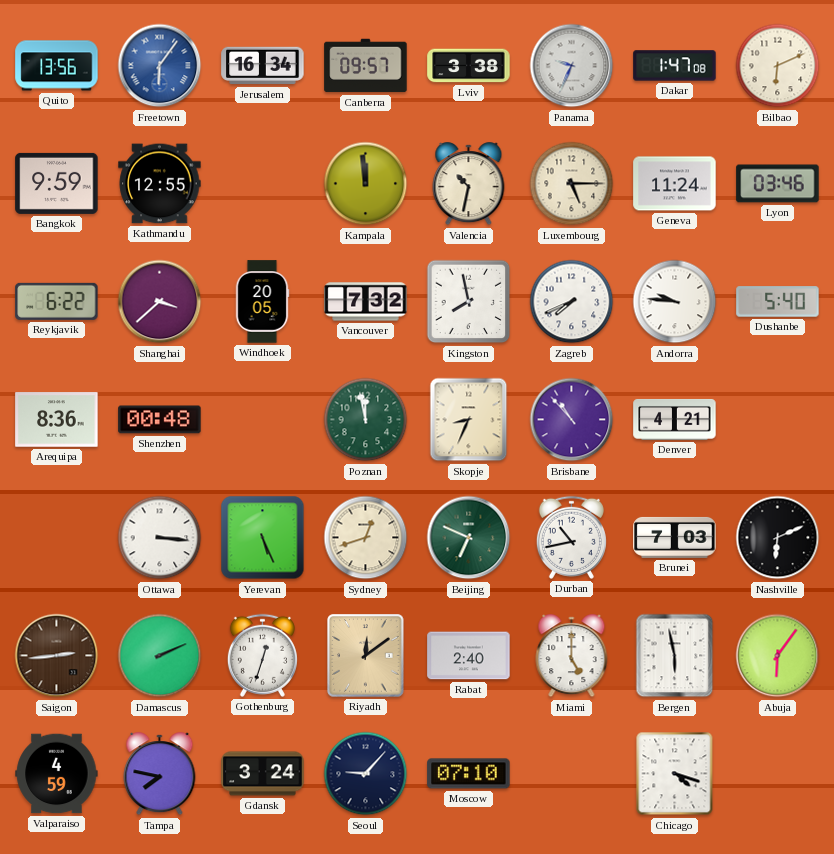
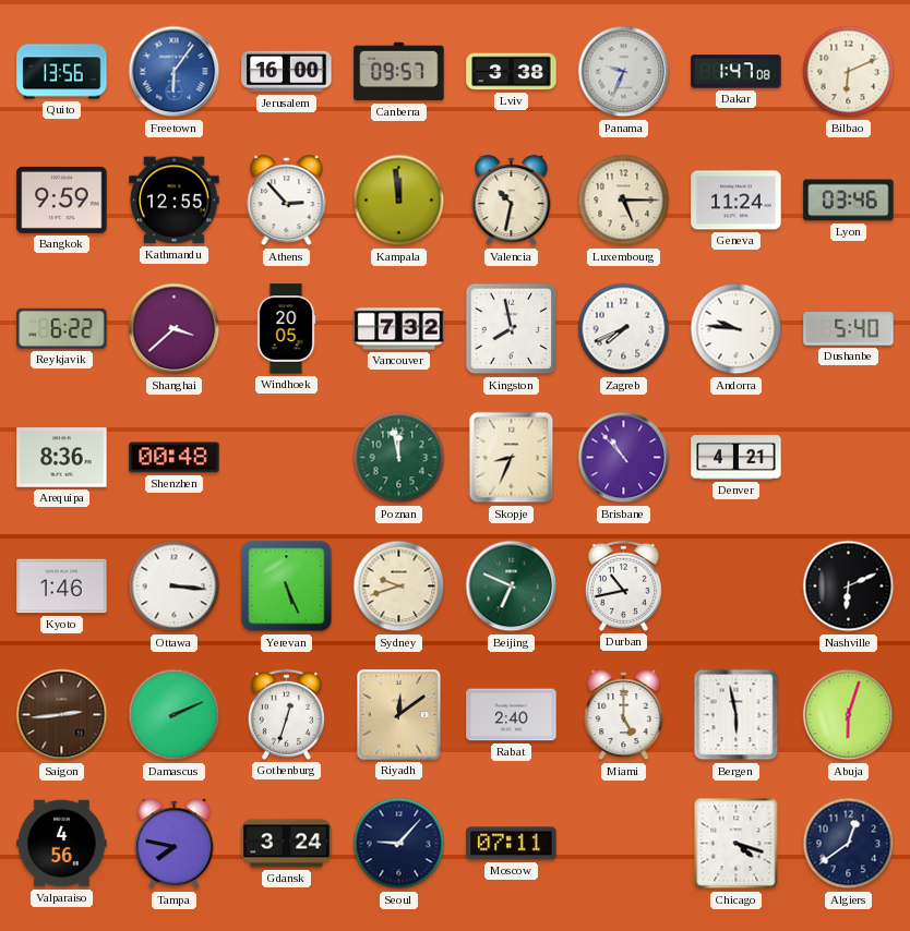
Jerusalem: 16:34 -> 16:00 (287, 72)
Athens: none -> 2:53 (287, 201)
Kyoto: none -> 1:46 (62, 587)
Sydney: 12:42 -> 9:42 (399, 587)
Brunei: 7:03 -> none (675, 537)
Abuja: 6:06 -> 6:03 (849, 715)
Valparaiso: 4:59 -> 4:56 (62, 844)
Moscow: 07:10 -> 07:11 (512, 844)
Algiers: none -> 12:39 (849, 844)
